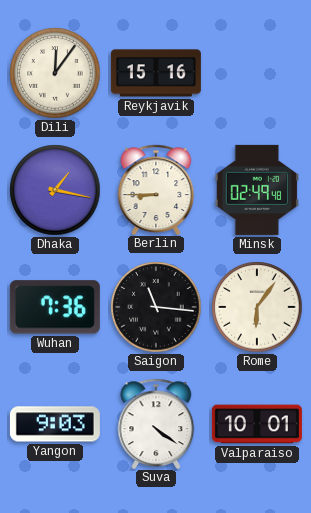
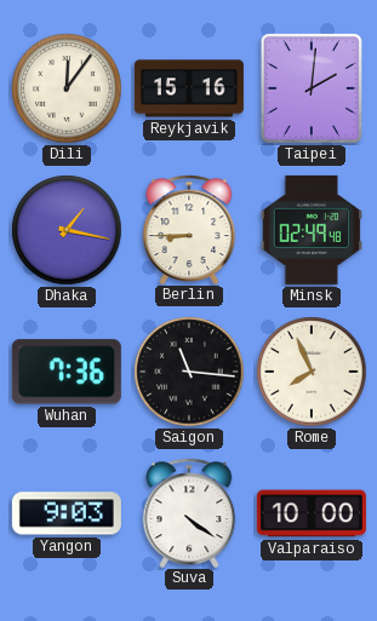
Taipei: none -> 2:01 (312, 88)
Rome: 6:06 -> 7:56 (312, 372)
Valparaiso: 10:01 -> 10:00 (312, 513)
